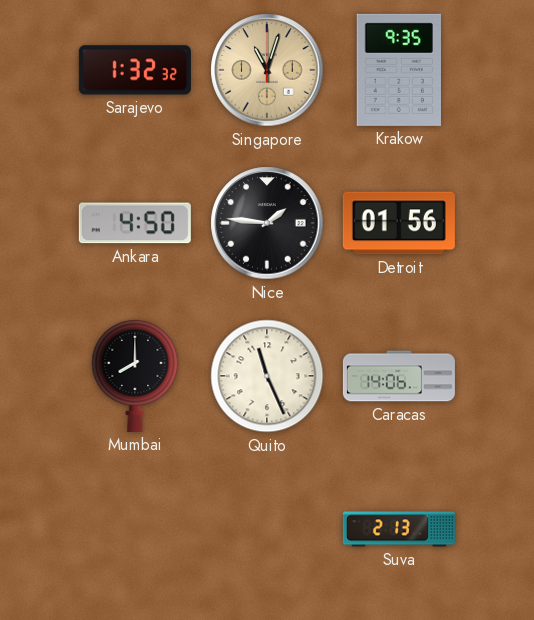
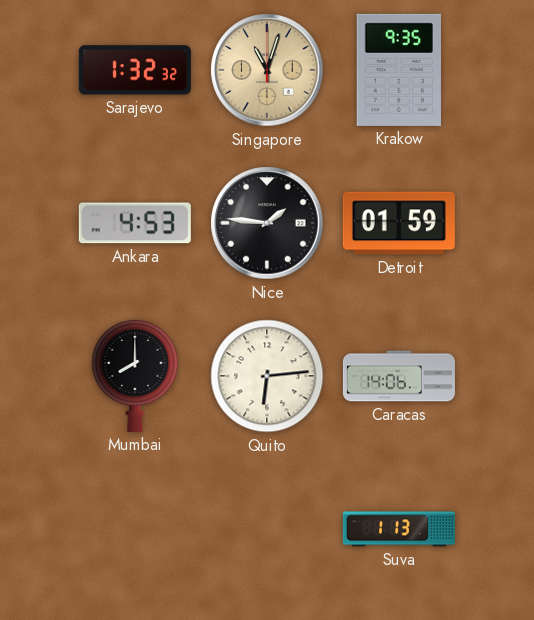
Ankara: 4:50 -> 4:53 (135, 223)
Detroit: 01:56 -> 01:59 (399, 223)
Quito: 11:26 -> 6:14 (267, 376)
Suva: 2:13 -> 1:13 (399, 529)
